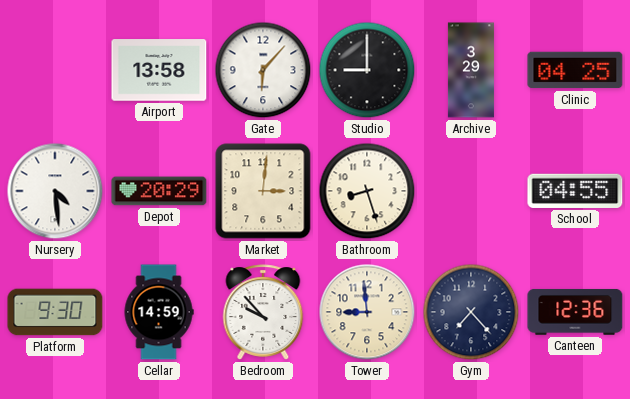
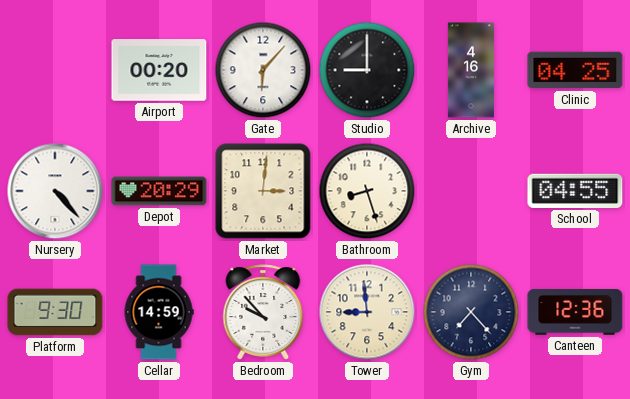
Airport: 13:58 -> 00:20 (159, 70)
Archive: 3:29 -> 4:16 (471, 70)
Nursery: 4:29 -> 4:23 (55, 191)
